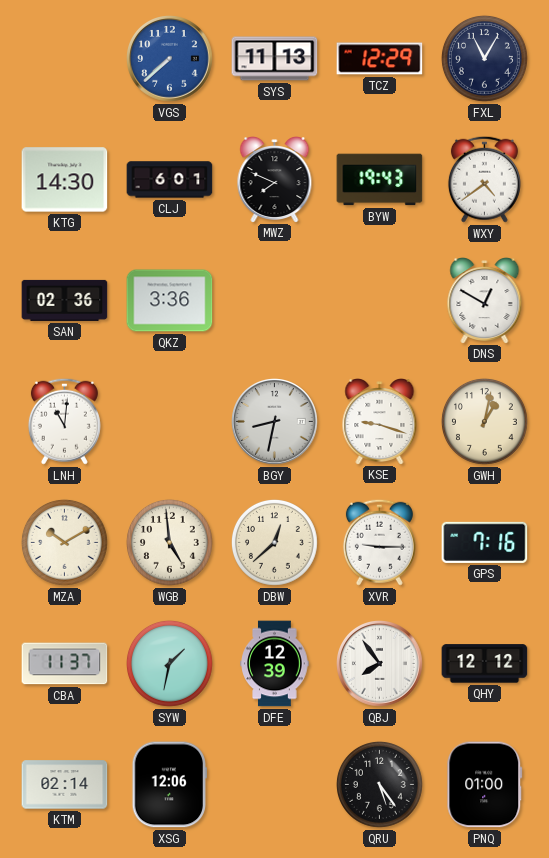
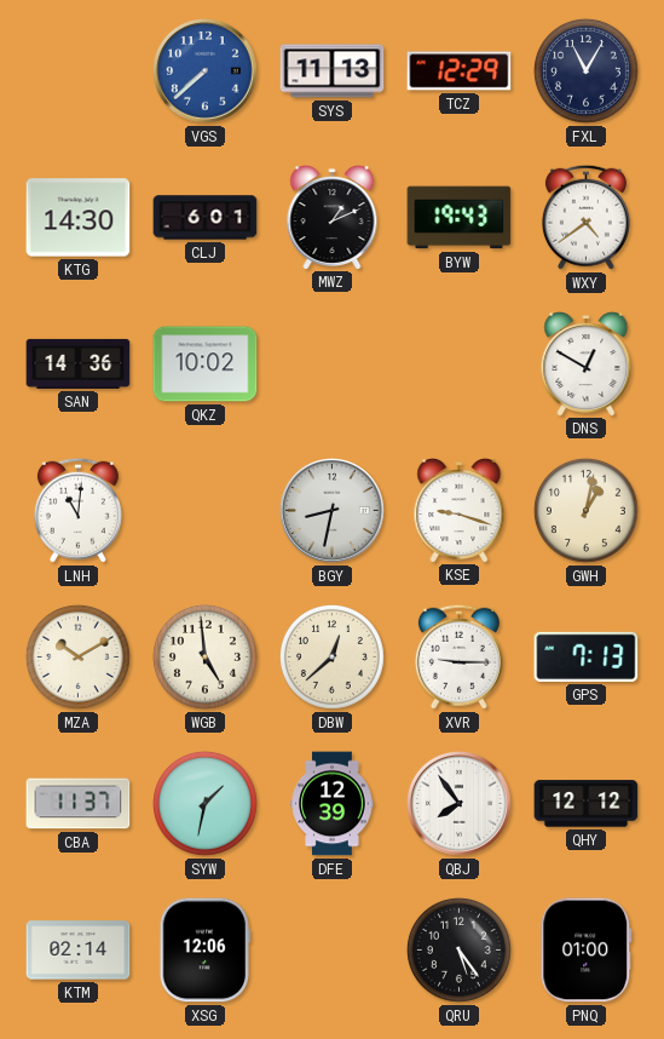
MWZ: 7:49 -> 1:11 (333, 218)
SAN: 02:36 -> 14:36 (79, 363)
QKZ: 3:36 -> 10:02 (206, 364)
GPS: 7:16 -> 7:13 (587, 656)
